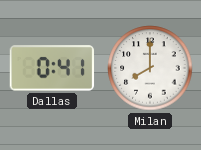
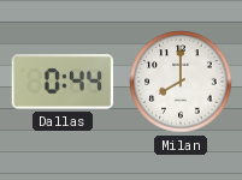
Dallas: 0:41 -> 0:44 (63, 82)
